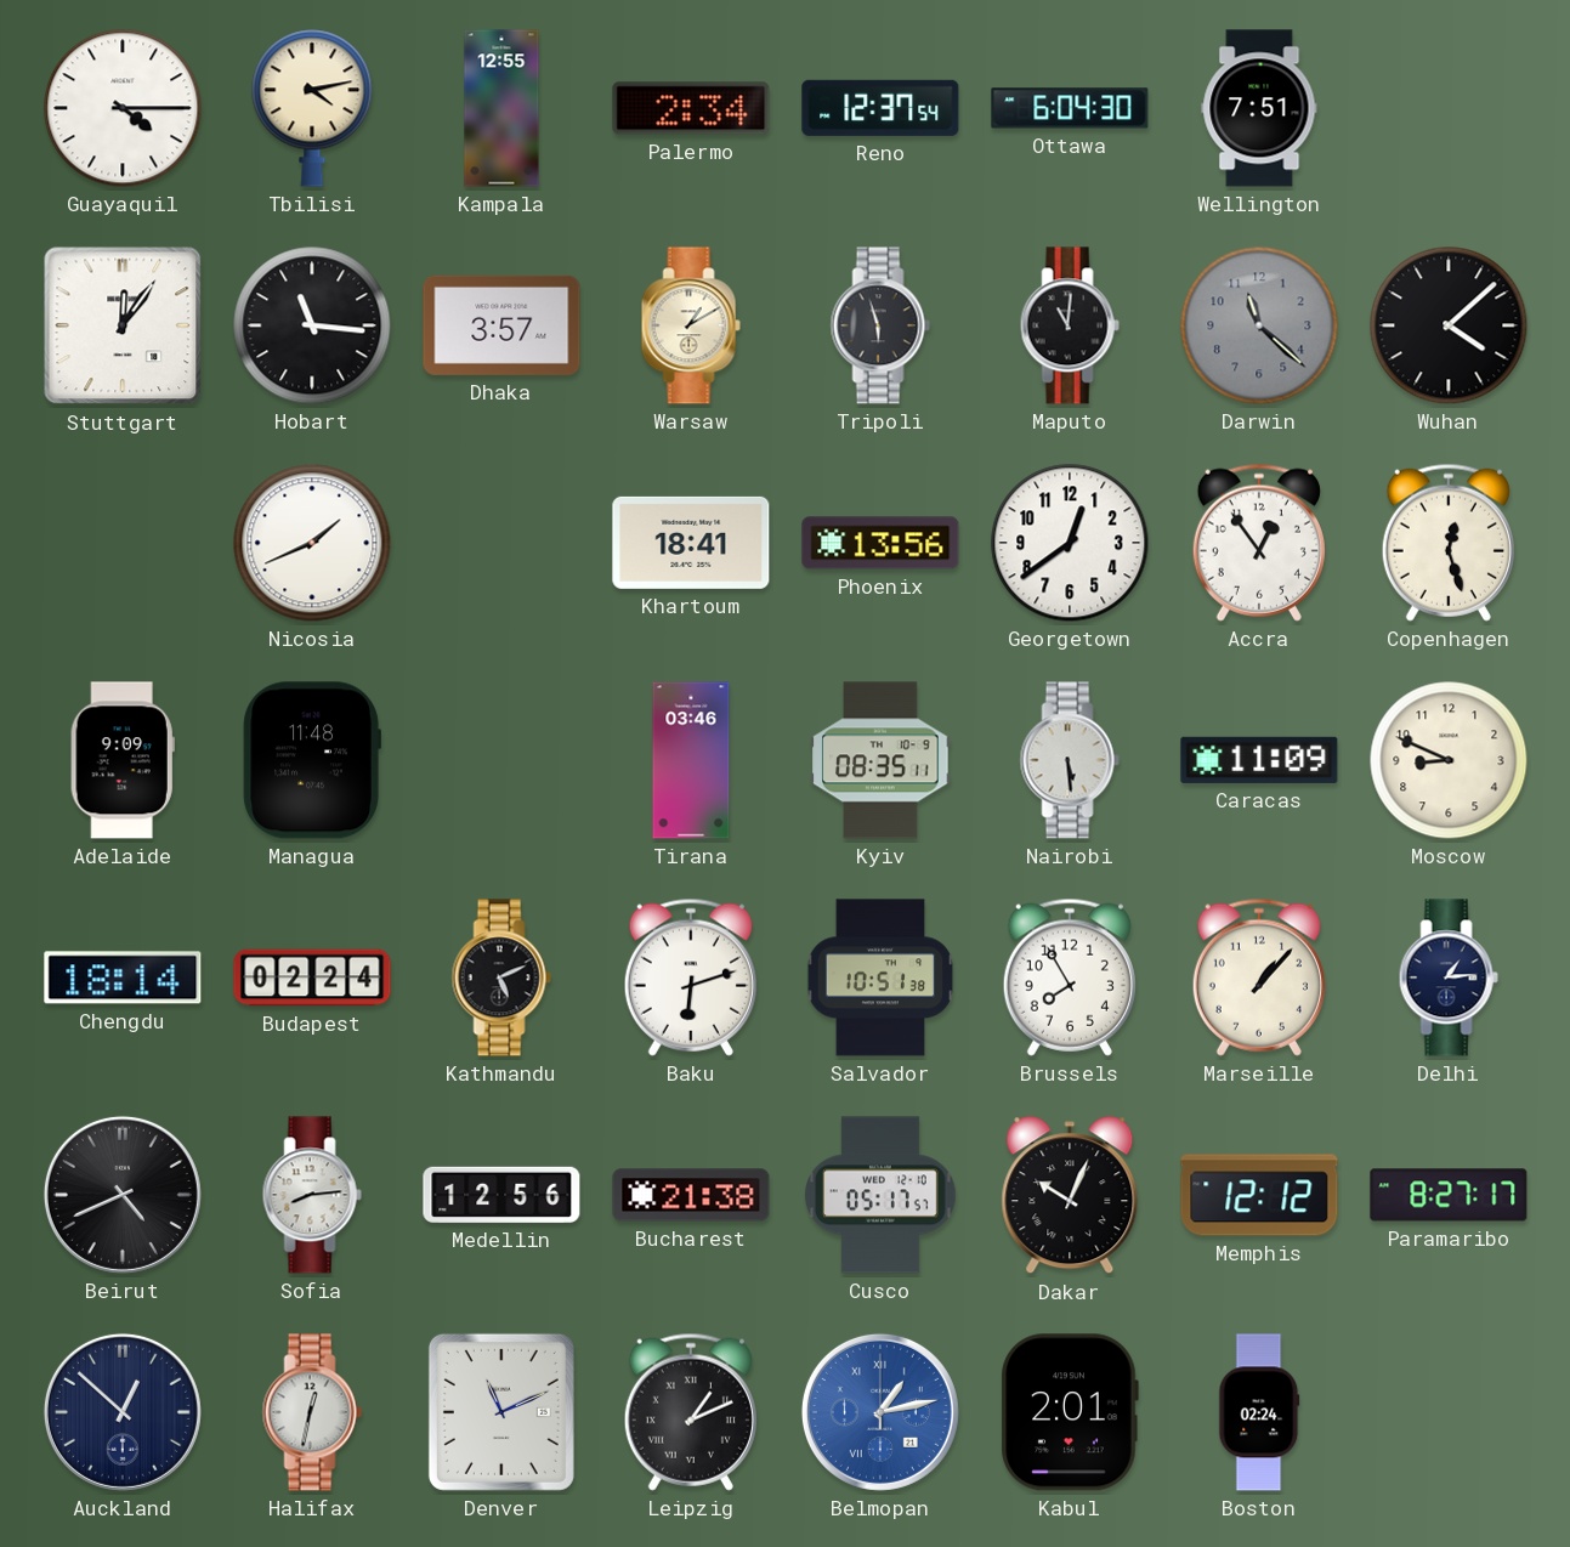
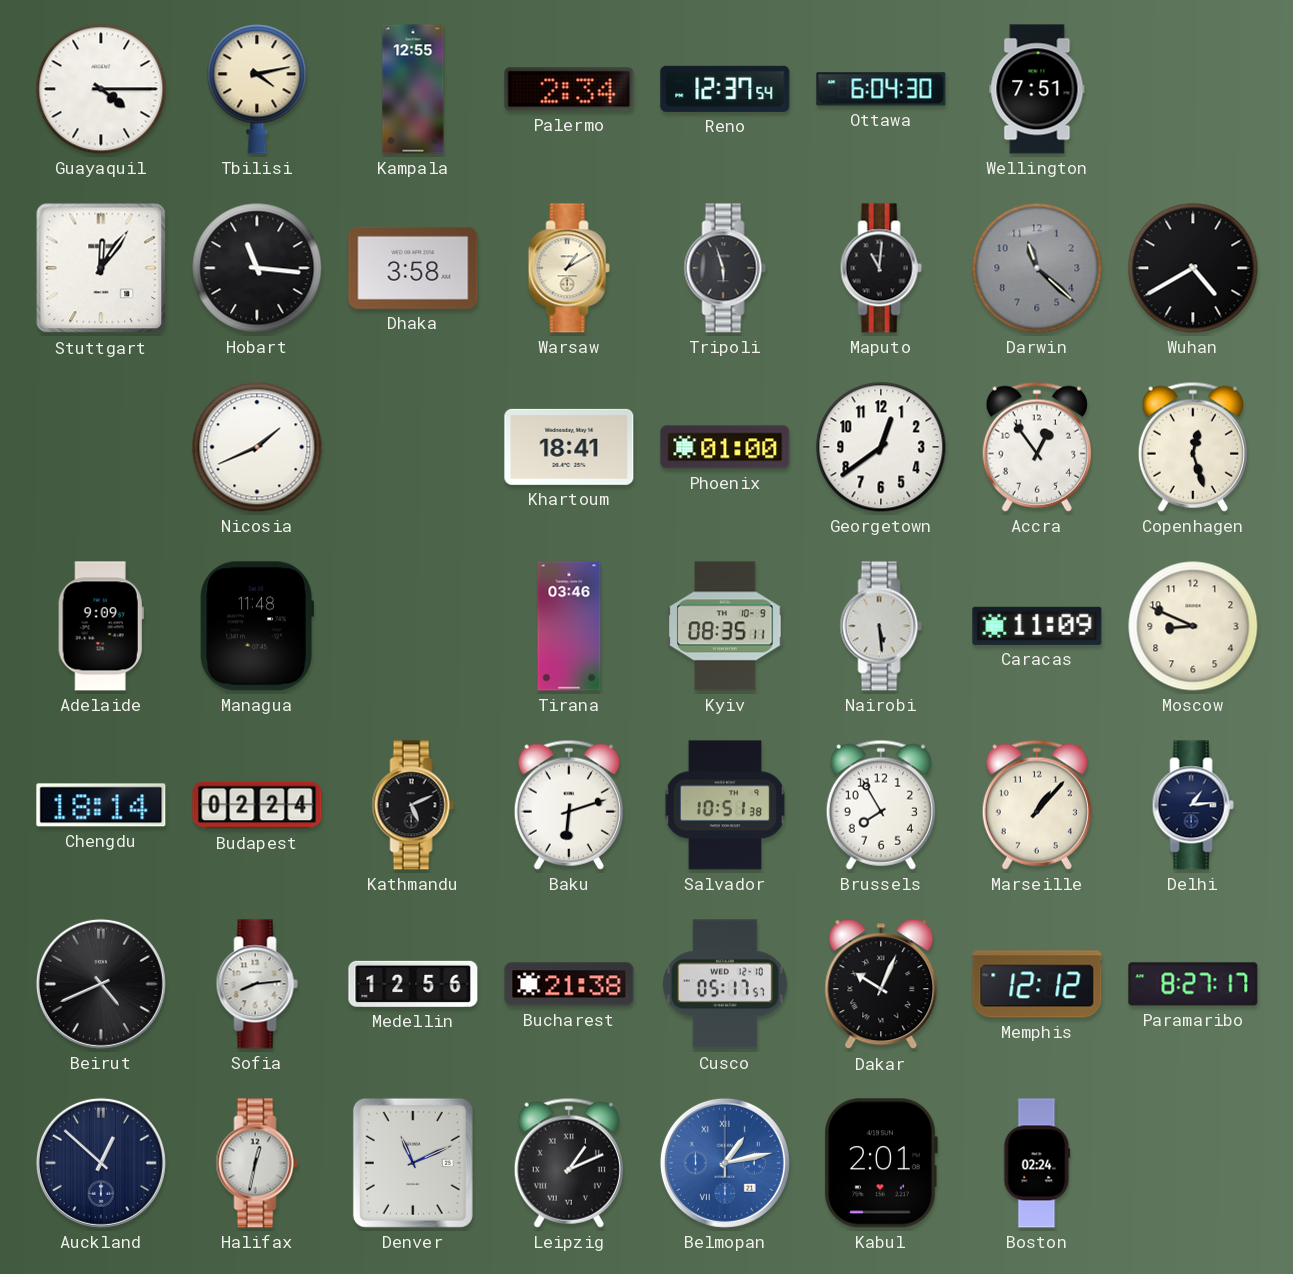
Dhaka: 3:57 -> 3:58 (413, 268)
Wuhan: 4:08 -> 4:40 (1193, 268)
Phoenix: 13:56 -> 01:00 (725, 447)
